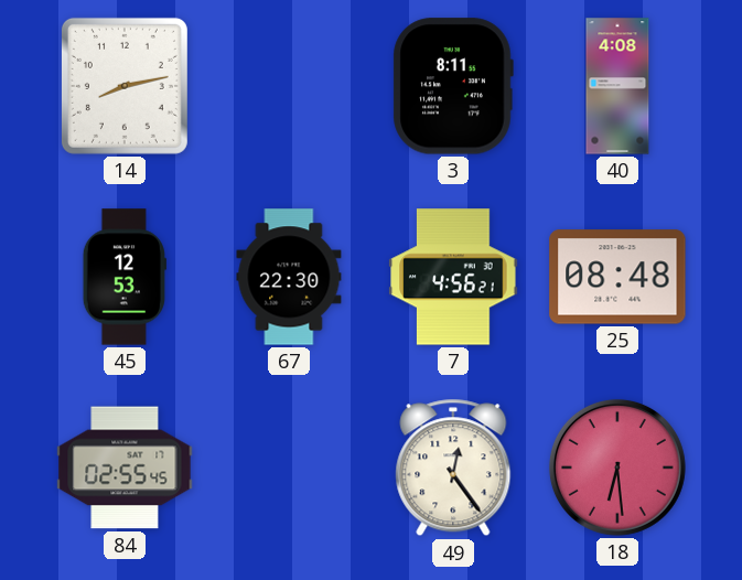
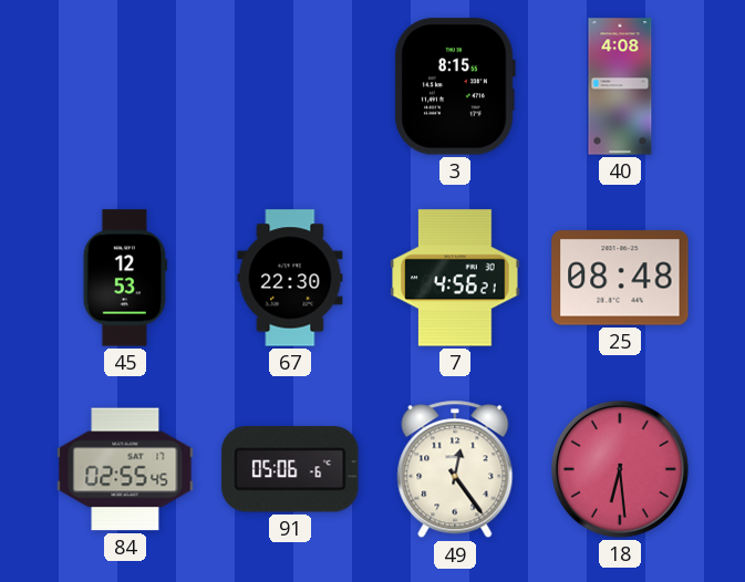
14: 8:13 -> none (125, 86)
3: 8:11 -> 8:15 (455, 86)
91: none -> 05:06 (290, 469)
